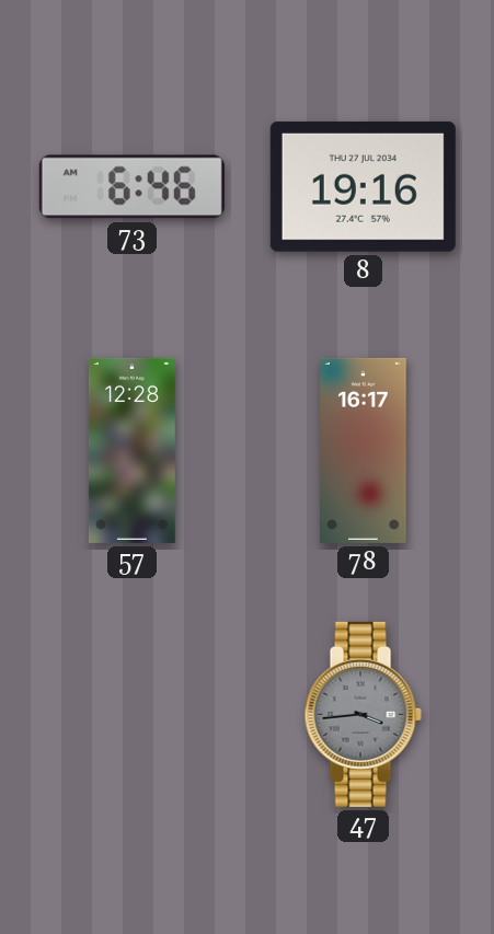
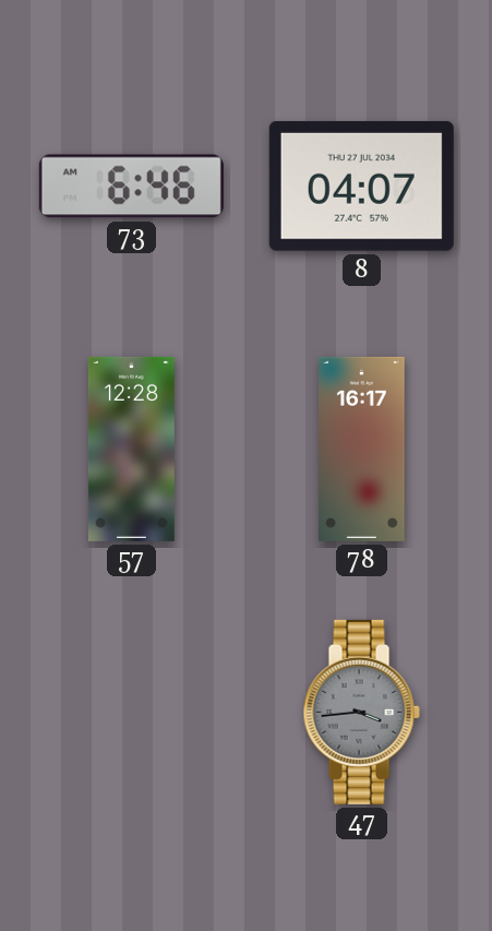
8: 19:16 -> 04:07 (361, 186)
